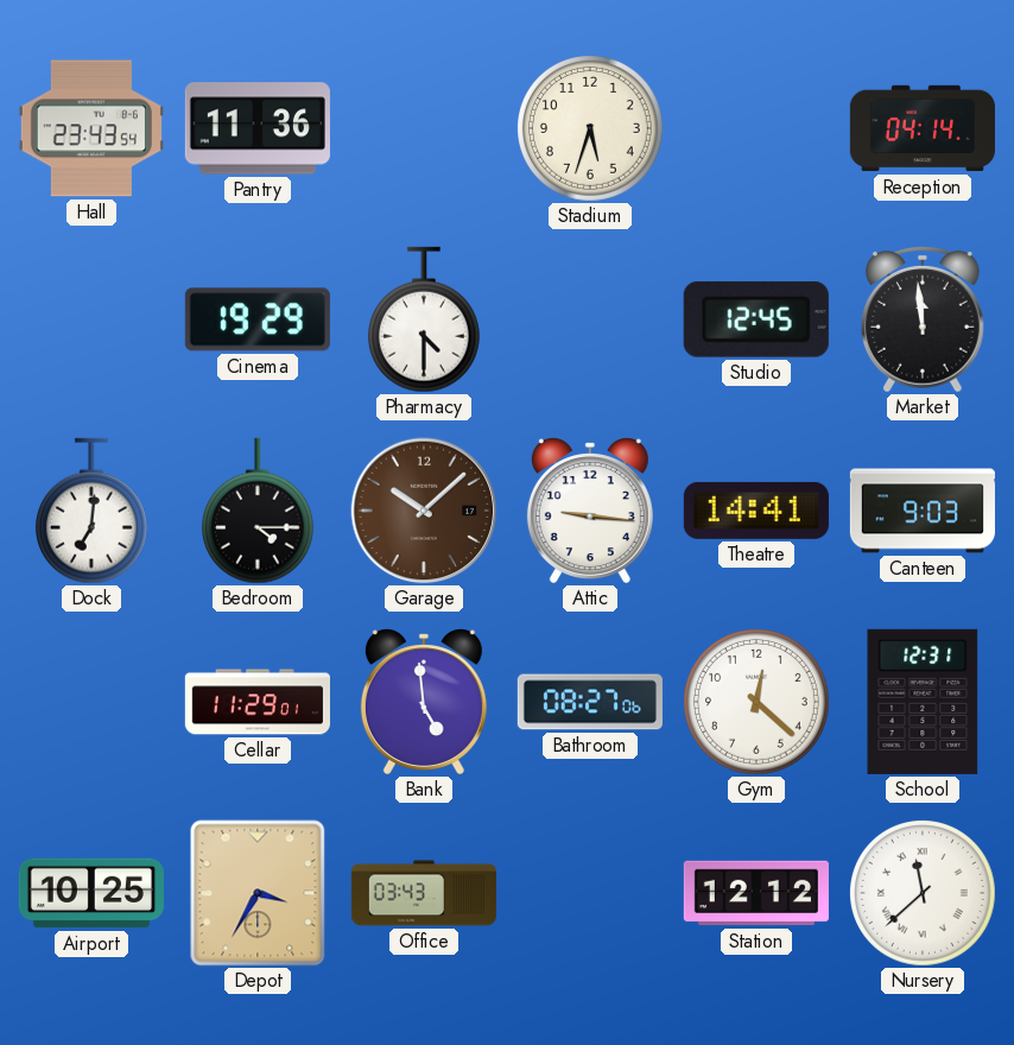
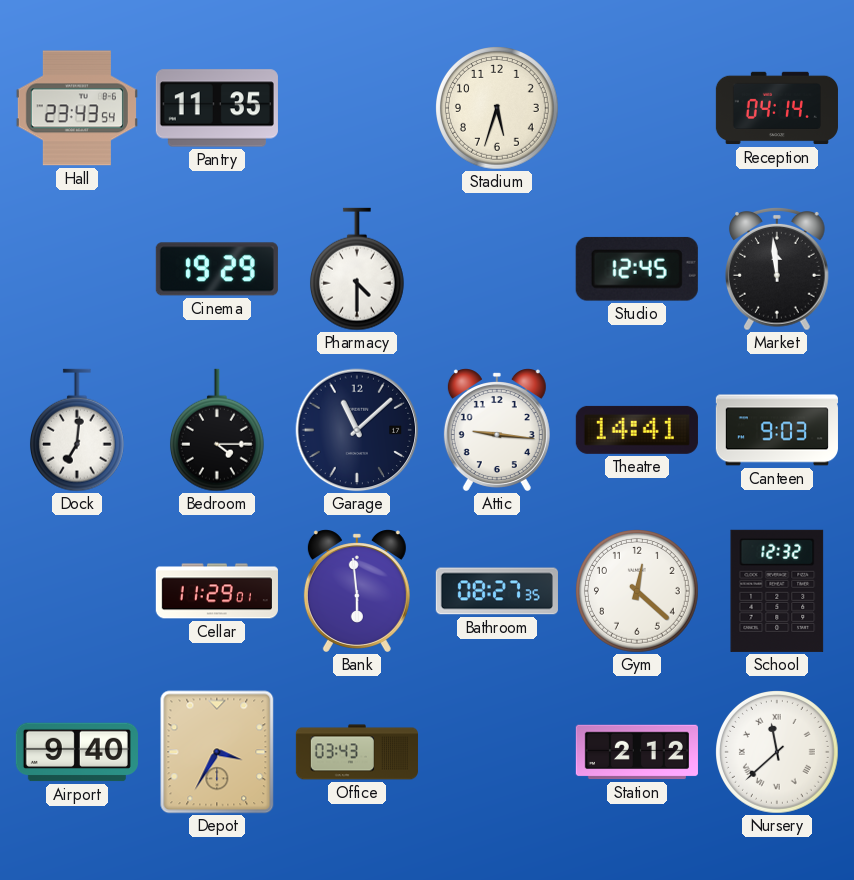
Pantry: 11:36 -> 11:35 (217, 108)
Garage: 10:08 -> 11:08 (357, 430)
Garage dial: brown -> navy (357, 430)
Bank: 4:59 -> 5:59 (357, 591)
Bathroom: 08:27:06 -> 08:27:35 (497, 591)
School: 12:31 -> 12:32 (777, 591)
Airport: 10:25 -> 9:40 (77, 752)
Station: 12:12 -> 2:12 (637, 752)
